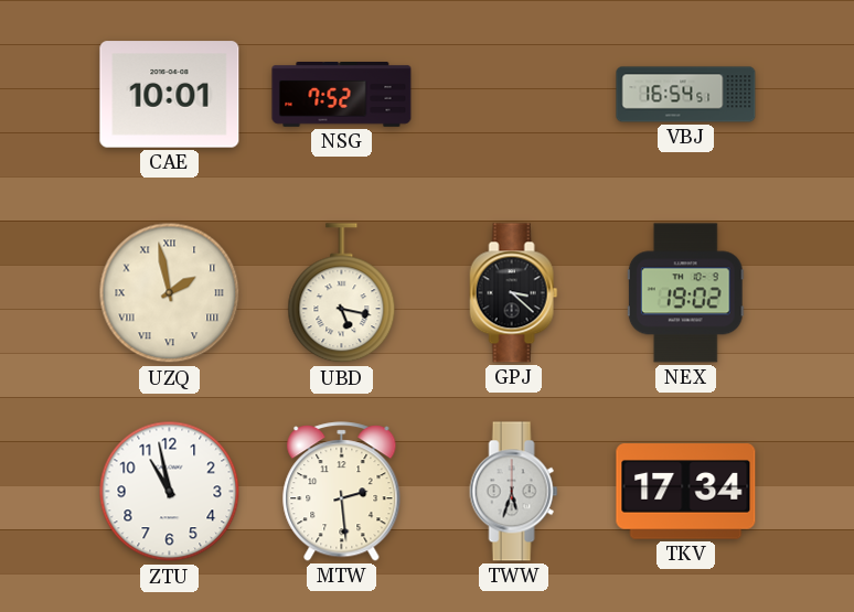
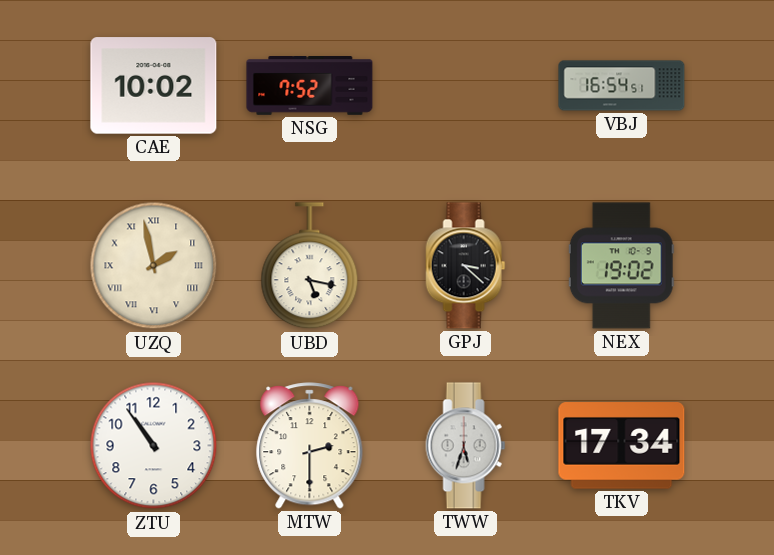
CAE: 10:01 -> 10:02 (154, 86)
ZTU: 10:58 -> 10:54 (154, 446)
MTW: 2:29 -> 2:30 (310, 446)
